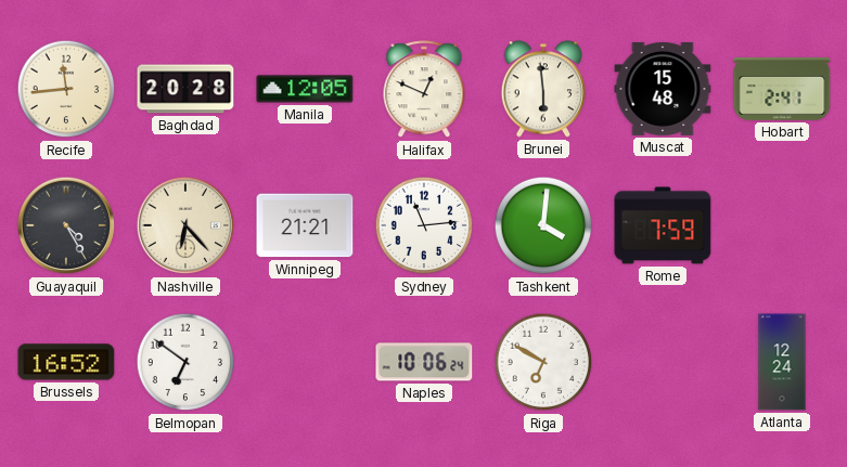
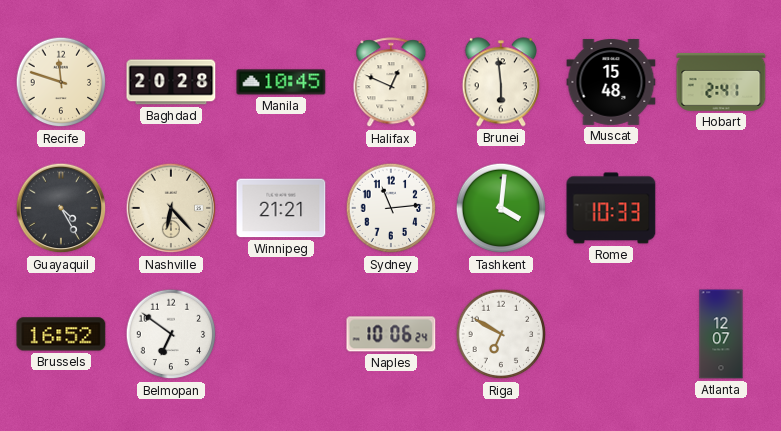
Recife: 11:44 -> 11:48 (61, 82)
Manila: 12:05 -> 10:45 (281, 82)
Rome: 7:59 -> 10:33 (611, 208)
Atlanta: 12:24 -> 12:07 (721, 334)
